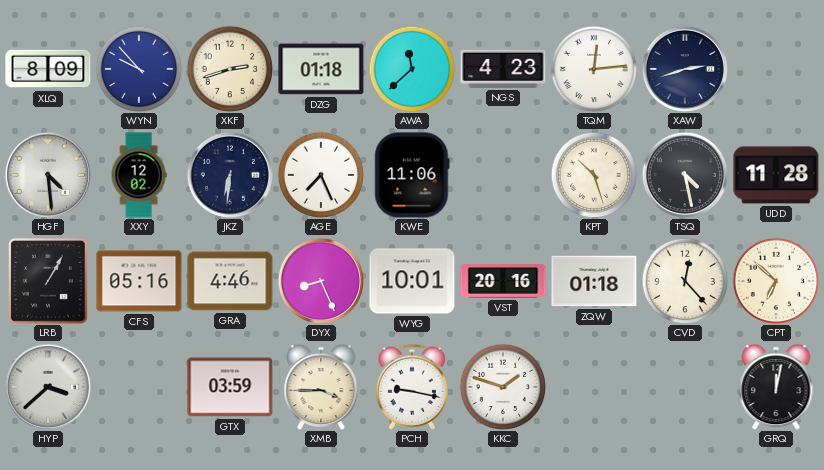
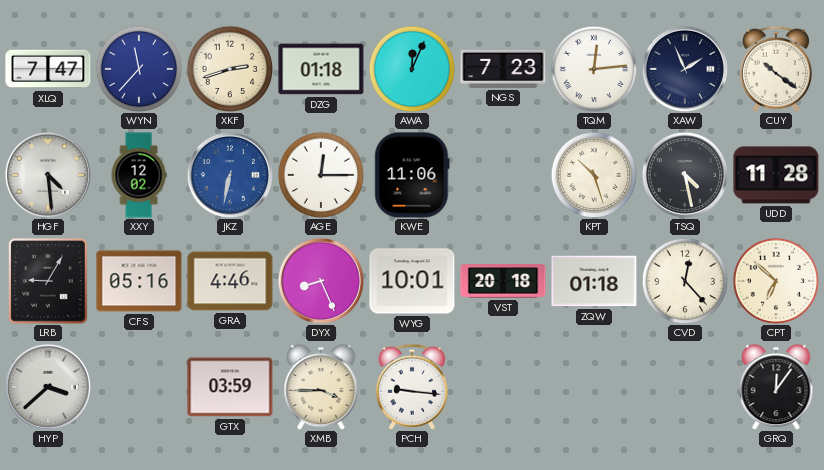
XLQ: 8:09 -> 7:47 (48, 69)
WYN: 9:53 -> 11:37 (139, 69)
AWA: 11:38 -> 12:04 (412, 69)
NGS: 4:23 -> 7:23 (503, 69)
XAW: 2:42 -> 1:56 (684, 68)
CUY: none -> 10:21 (776, 69)
JKZ: 6:31 -> 6:32 (229, 174)
JKZ dial: navy -> blue (229, 174)
AGE: 7:26 -> 12:15 (321, 175)
LRB: 1:05 -> 9:05 (49, 282)
VST: 20:16 -> 20:18 (503, 281)
PCH: 9:17 -> 9:16 (412, 387)
KKC: 1:48 -> none (503, 387)
GRQ: 12:02 -> 12:06 (776, 387)
